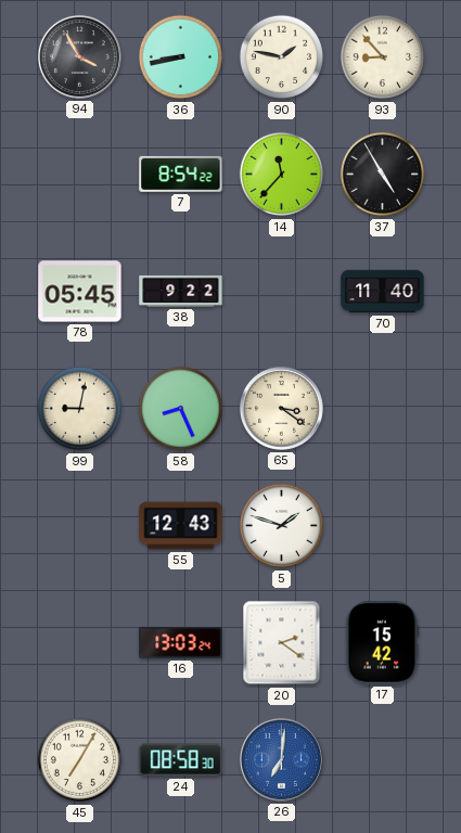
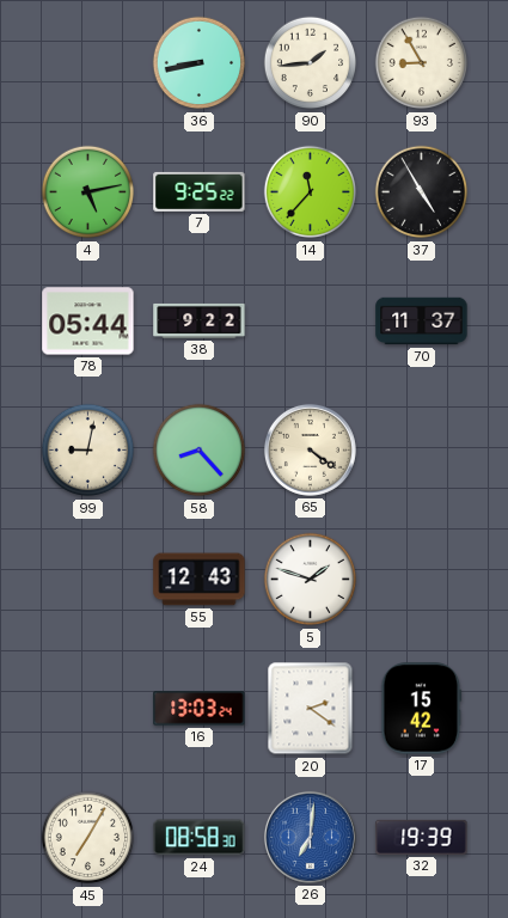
94: 3:55 -> none (79, 56)
90: 1:47 -> 1:44 (311, 63)
93: 8:53 -> 8:55 (422, 63)
4: none -> 5:13 (88, 192)
7: 8:54 -> 9:25 (200, 191)
78: 05:45 -> 05:44 (88, 322)
70: 11:40 -> 11:37 (422, 322)
58: 8:26 -> 8:23 (200, 451)
65: 3:21 -> 4:21 (310, 449)
32: none -> 19:39 (422, 837)
